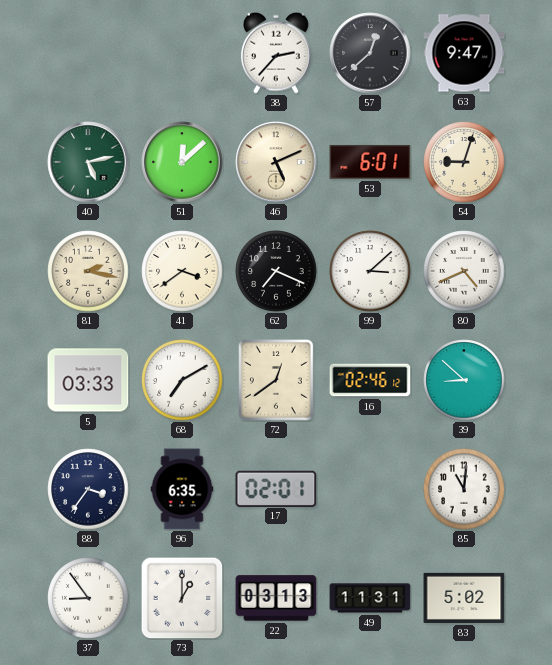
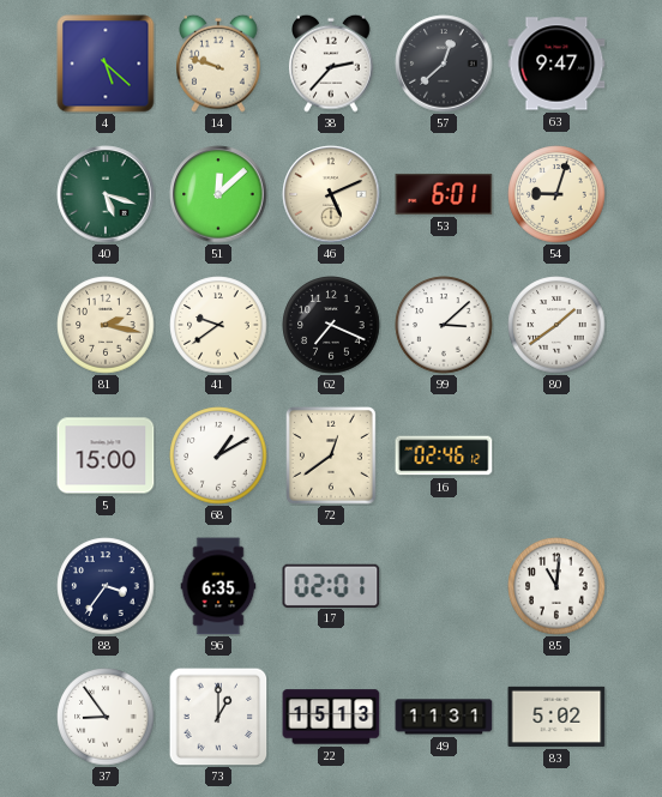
4: none -> 5:22 (106, 64)
14: none -> 9:48 (218, 64)
40: 5:13 -> 5:18 (106, 194)
41: 3:39 -> 9:39 (218, 325)
80: 4:41 -> 1:39 (556, 325)
5: 03:33 -> 15:00 (106, 455)
68: 7:10 -> 1:10 (218, 455)
39: 8:52 -> none (464, 380)
22: 03:13 -> 15:13 (331, 717)
